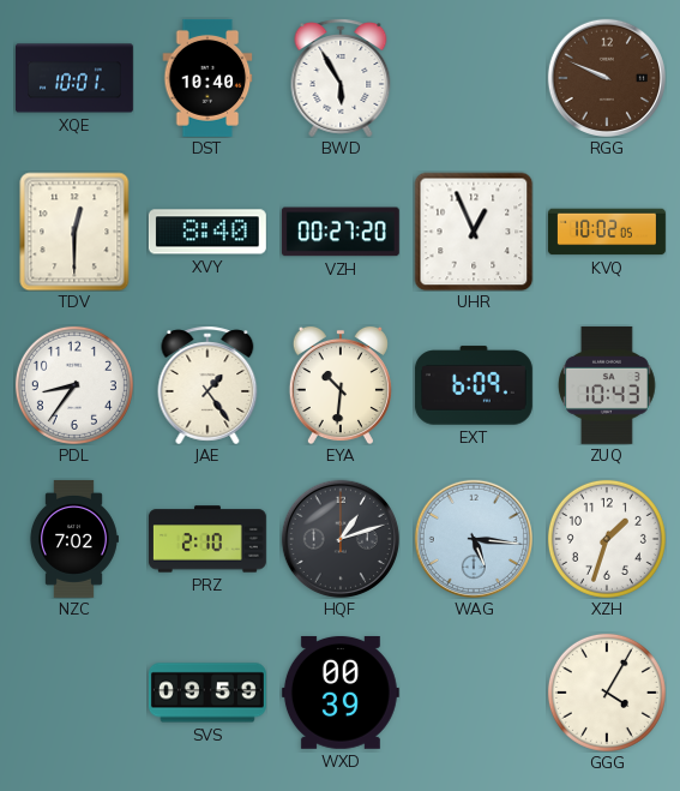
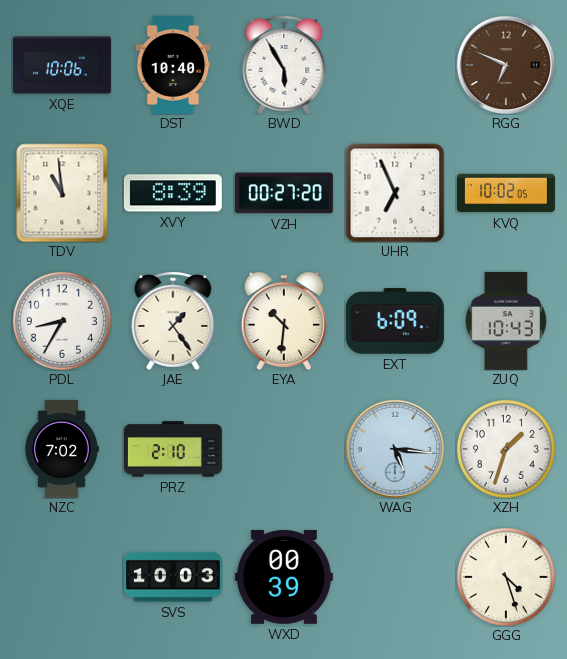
XQE: 10:01 -> 10:06 (62, 65)
RGG: 9:49 -> 6:49 (506, 65)
TDV: 12:30 -> 10:59 (62, 193)
XVY: 8:40 -> 8:39 (173, 193)
UHR: 12:56 -> 6:56 (395, 193)
PDL: 8:36 -> 8:35 (62, 321)
HQF: 1:12 -> none (341, 539)
SVS: 09:59 -> 10:03 (173, 577)
GGG: 4:05 -> 4:27 (506, 577)
